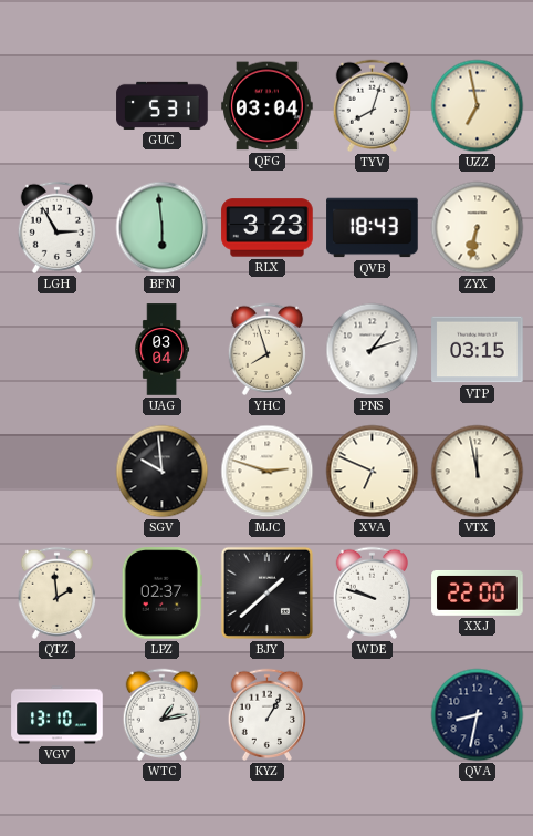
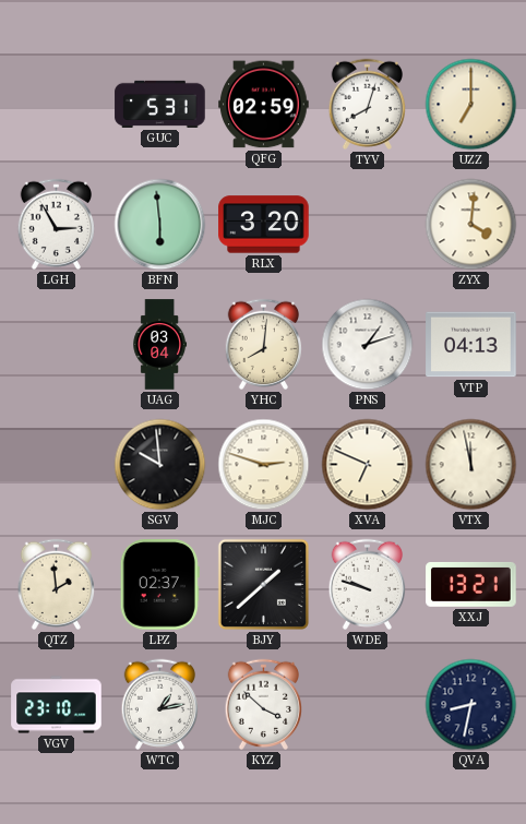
QFG: 03:04 -> 02:59 (264, 105)
UZZ: 6:58 -> 7:00 (471, 105)
RLX: 3:23 -> 3:20 (264, 225)
QVB: 18:43 -> none (373, 228)
ZYX: 6:32 -> 4:01 (471, 225)
YHC: 7:57 -> 8:01 (263, 344)
VTP: 03:15 -> 04:13 (471, 345)
XXJ: 22:00 -> 13:21 (471, 585)
VGV: 13:10 -> 23:10 (57, 705)
KYZ: 1:05 -> 3:52 (263, 704)
